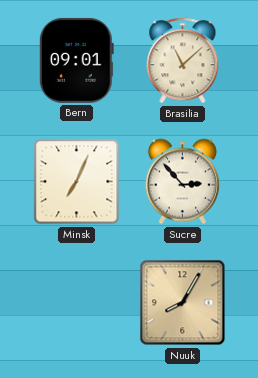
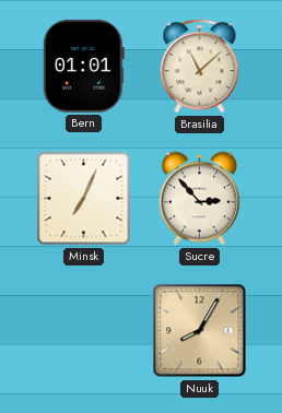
Bern: 09:01 -> 01:01 (83, 66)
